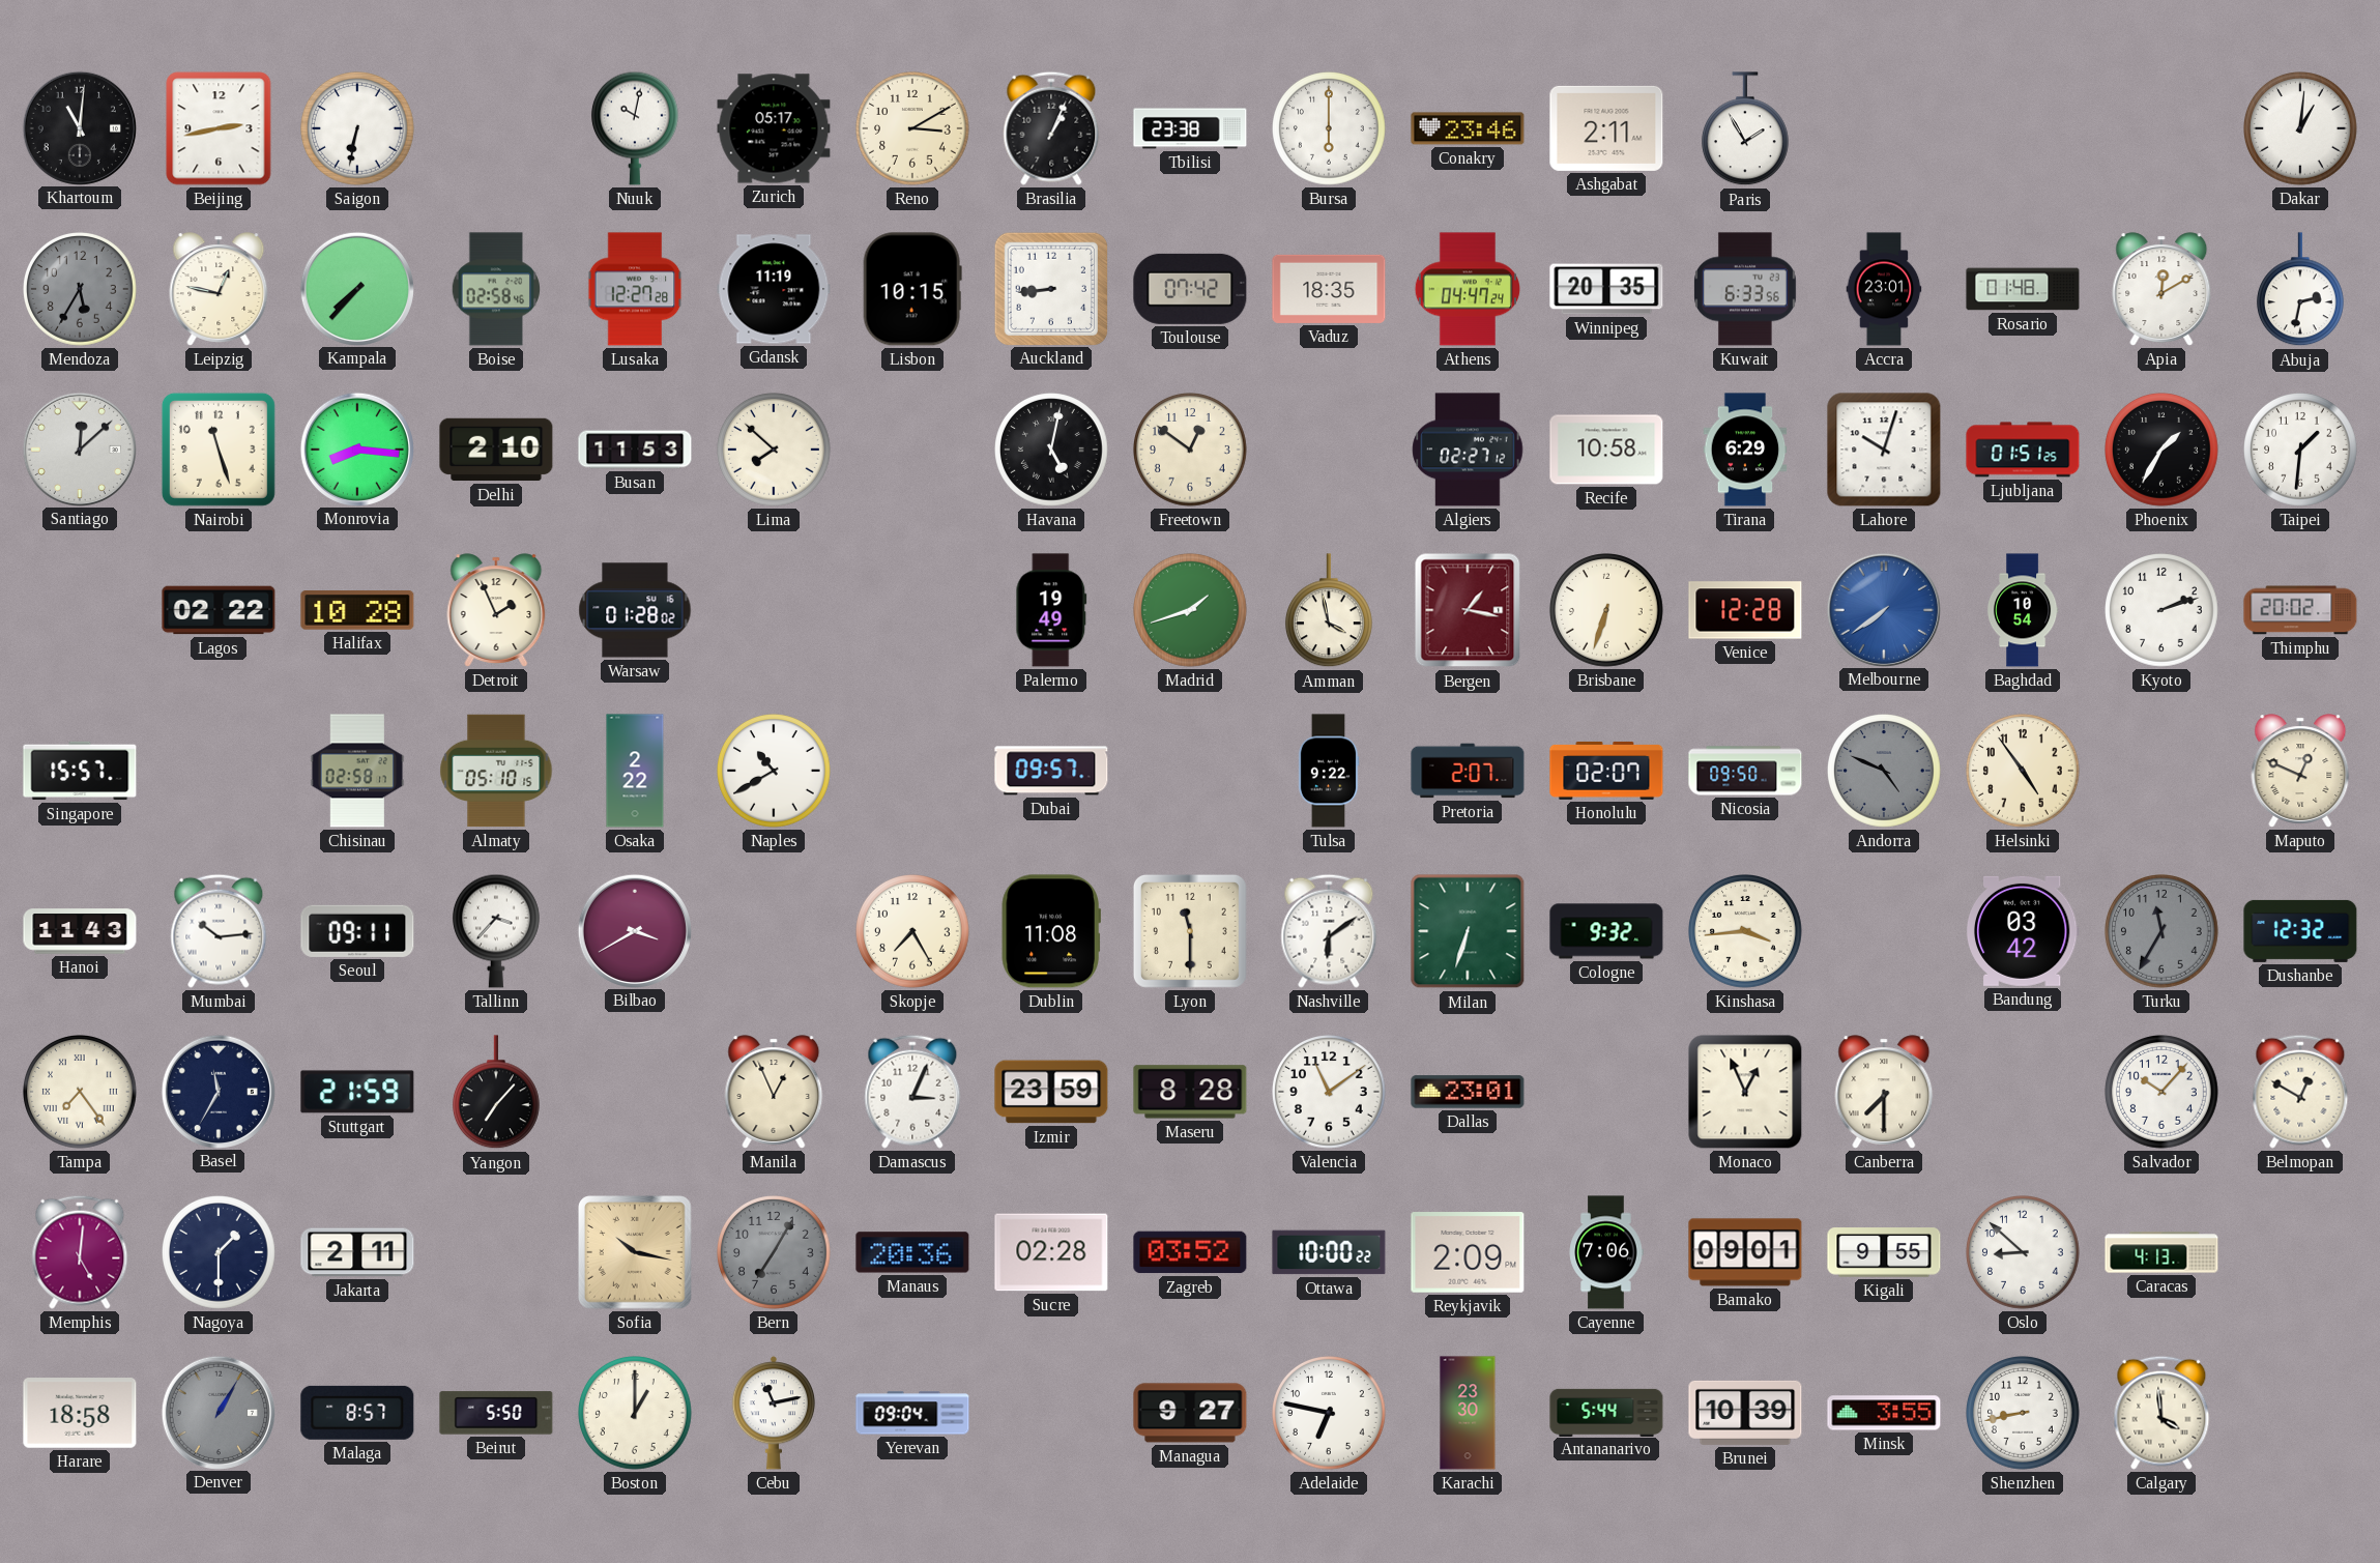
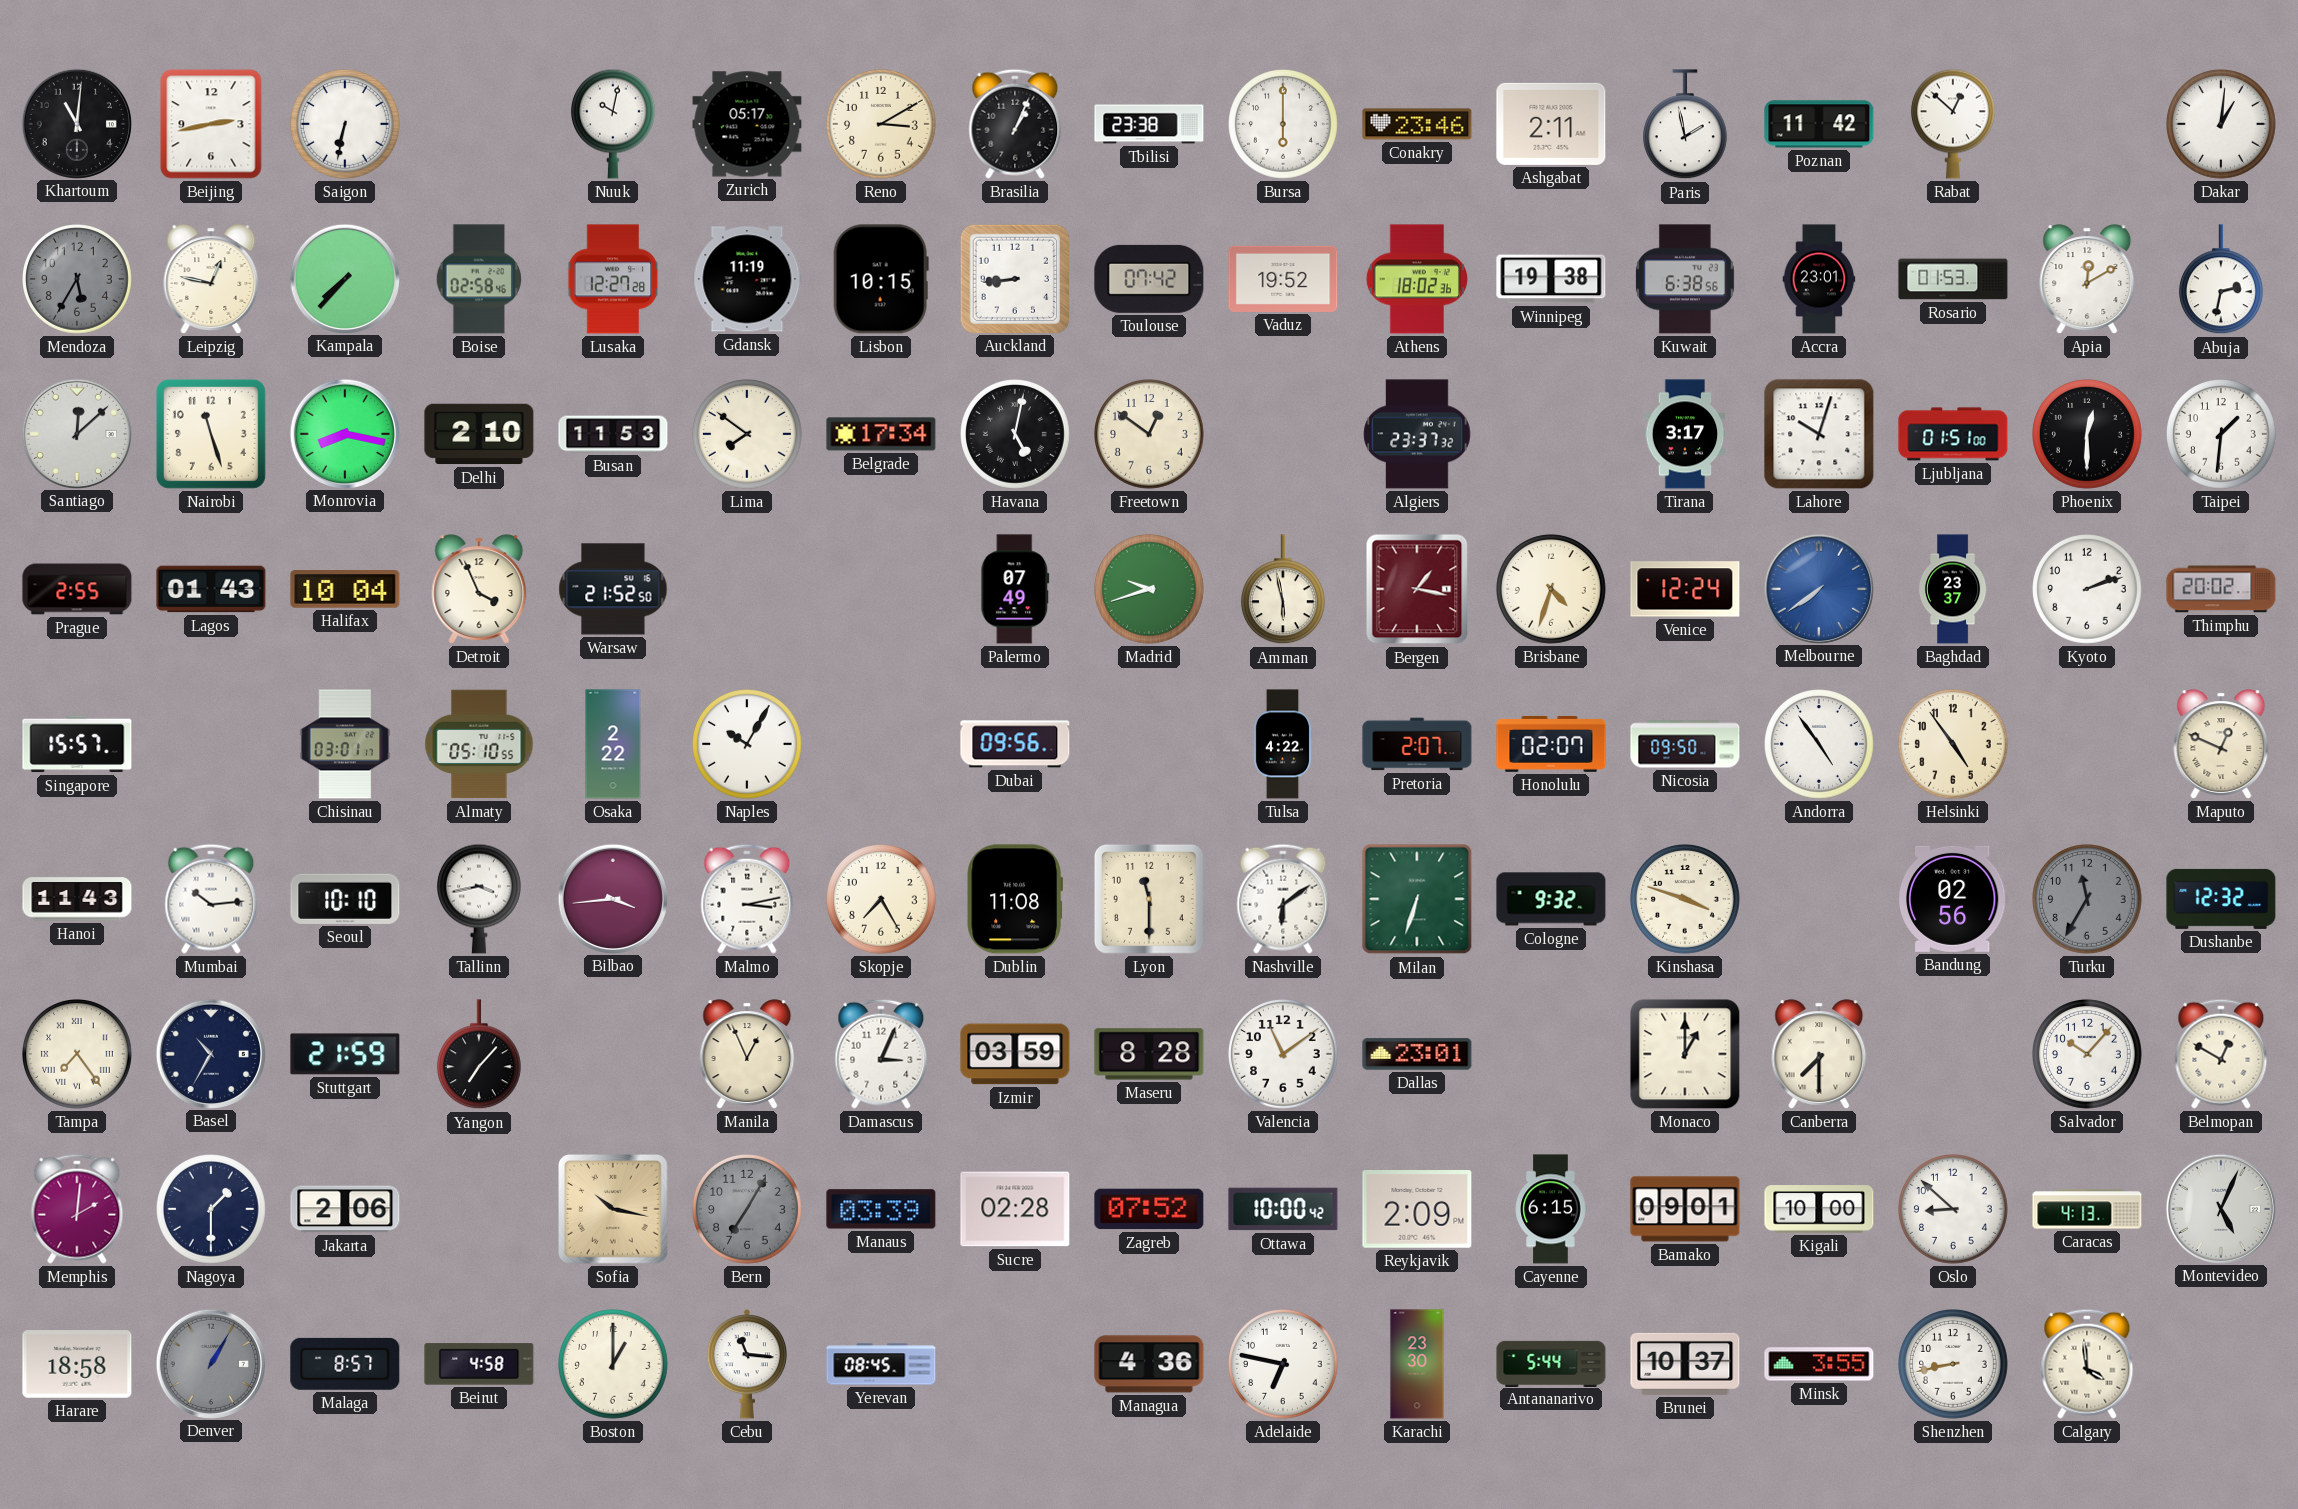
Paris: 1:55 -> 1:58 (1685, 125)
Poznan: none -> 11:42 (1819, 124)
Rabat: none -> 12:52 (1953, 124)
Vaduz: 18:35 -> 19:52 (1283, 279)
Athens: 04:47 -> 18:02 (1417, 279)
Winnipeg: 20:35 -> 19:38 (1551, 279)
Kuwait: 6:33 -> 6:38 (1686, 279)
Rosario: 01:48 -> 01:53 (1953, 279)
Monrovia: 8:16 -> 8:17 (344, 433)
Lima: 7:52 -> 7:51 (748, 435)
Belgrade: none -> 17:34 (881, 434)
Algiers: 02:27 -> 23:37 (1417, 434)
Recife: 10:58 -> none (1606, 450)
Tirana: 6:29 -> 3:17 (1685, 434)
Ljubljana: 01:51:25 -> 01:51:00 (1953, 434)
Phoenix: 1:35 -> 12:30 (2088, 435)
Prague: none -> 2:55 (77, 589)
Lagos: 02:22 -> 01:43 (211, 589)
Halifax: 10:28 -> 10:04 (345, 589)
Detroit: 1:56 -> 3:56 (479, 589)
Warsaw: 01:28 -> 21:52 (613, 589)
Palermo: 19:49 -> 07:49 (1015, 589)
Madrid: 1:42 -> 9:42 (1150, 590)
Amman: 3:58 -> 5:58 (1283, 590)
Brisbane: 6:33 -> 4:33 (1552, 590)
Venice: 12:28 -> 12:24 (1685, 589)
Baghdad: 10:54 -> 23:37 (1953, 589)
Chisinau: 02:58 -> 03:01 (345, 744)
Almaty: 05:10:15 -> 05:10:55 (479, 744)
Naples: 10:40 -> 10:05 (748, 745)
Dubai: 09:57 -> 09:56 (1015, 744)
Tulsa: 9:22 -> 4:22 (1283, 744)
Andorra: 4:49 -> 4:54 (1820, 745)
Andorra dial: grey -> white (1820, 745)
Seoul: 09:11 -> 10:10 (345, 899)
Tallinn: 3:37 -> 3:43 (479, 899)
Bilbao: 3:40 -> 3:44 (612, 898)
Malmo: none -> 3:13 (747, 899)
Kinshasa: 3:44 -> 3:48 (1686, 900)
Bandung: 03:42 -> 02:56 (1953, 899)
Basel: 11:35 -> 10:35 (210, 1053)
Izmir: 23:59 -> 03:59 (1015, 1054)
Monaco: 12:56 -> 1:00 (1685, 1054)
Memphis: 5:01 -> 2:01 (77, 1209)
Jakarta: 2:11 -> 2:06 (345, 1209)
Manaus: 20:36 -> 03:39 (881, 1209)
Zagreb: 03:52 -> 07:52 (1149, 1209)
Ottawa: 10:00:22 -> 10:00:42 (1283, 1209)
Cayenne: 7:06 -> 6:15 (1551, 1209)
Kigali: 9:55 -> 10:00 (1819, 1209)
Montevideo: none -> 5:04 (2220, 1208)
Beirut: 5:50 -> 4:58 (479, 1364)
Cebu: 11:13 -> 11:16 (746, 1364)
Yerevan: 09:04 -> 08:45 (881, 1364)
Managua: 9:27 -> 4:36 (1149, 1364)
Brunei: 10:39 -> 10:37 (1685, 1364)
